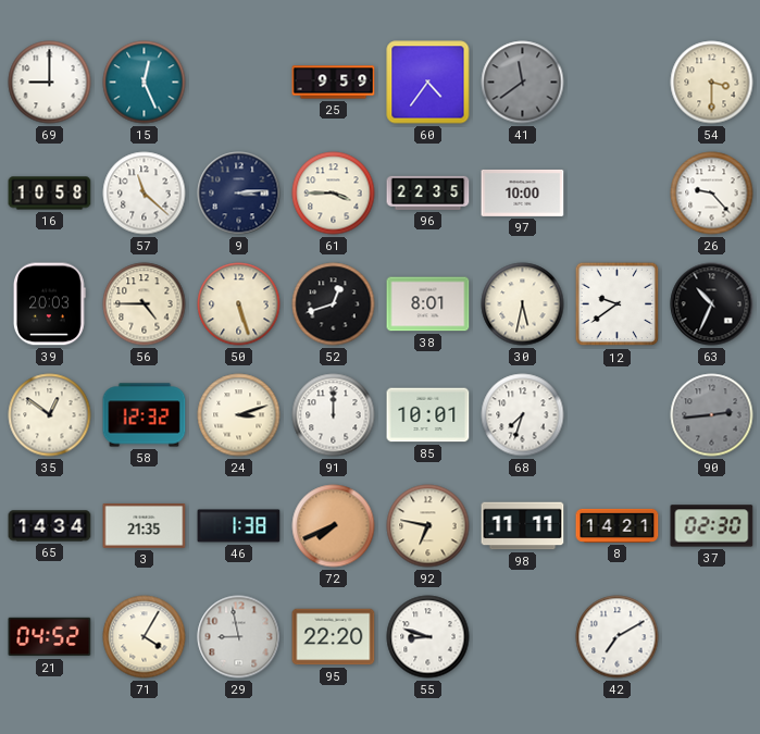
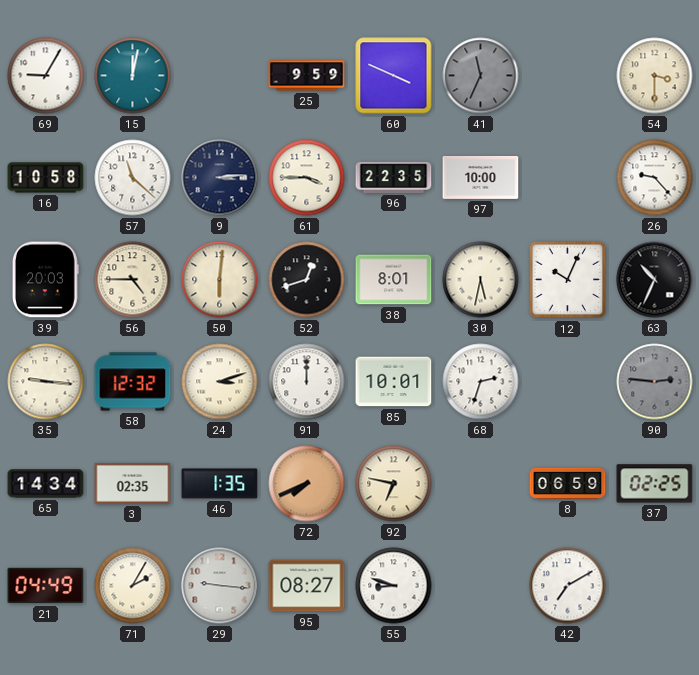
69: 9:00 -> 9:05 (46, 76)
15: 12:26 -> 12:02 (133, 76)
60: 4:36 -> 3:49 (394, 76)
41: 11:39 -> 11:34 (481, 76)
50: 5:27 -> 6:01 (220, 280)
12: 9:39 -> 10:04 (568, 280)
35: 12:51 -> 9:16 (46, 382)
68: 7:33 -> 2:33 (481, 382)
90: 2:44 -> 2:46 (655, 382)
3: 21:35 -> 02:35 (133, 483)
46: 1:38 -> 1:35 (220, 484)
98: 11:11 -> none (523, 526)
8: 14:21 -> 06:59 (568, 483)
37: 02:30 -> 02:25 (655, 484)
21: 04:52 -> 04:49 (46, 586)
71: 4:05 -> 2:05 (133, 586)
29: 8:58 -> 9:16 (220, 586)
95: 22:20 -> 08:27 (307, 586)
